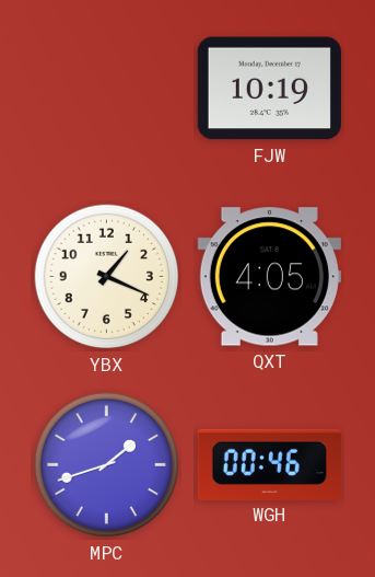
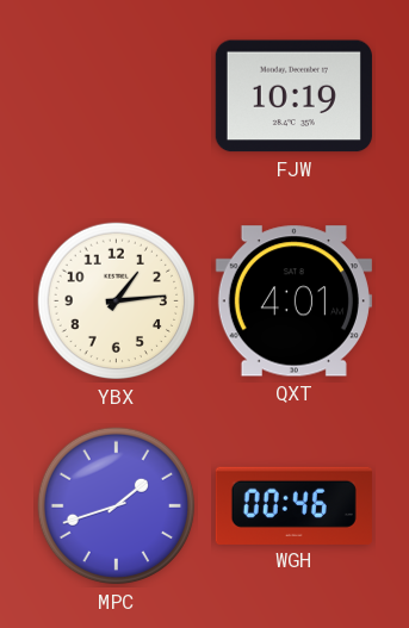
YBX: 1:19 -> 1:14 (117, 301)
QXT: 4:05 -> 4:01 (293, 301)
